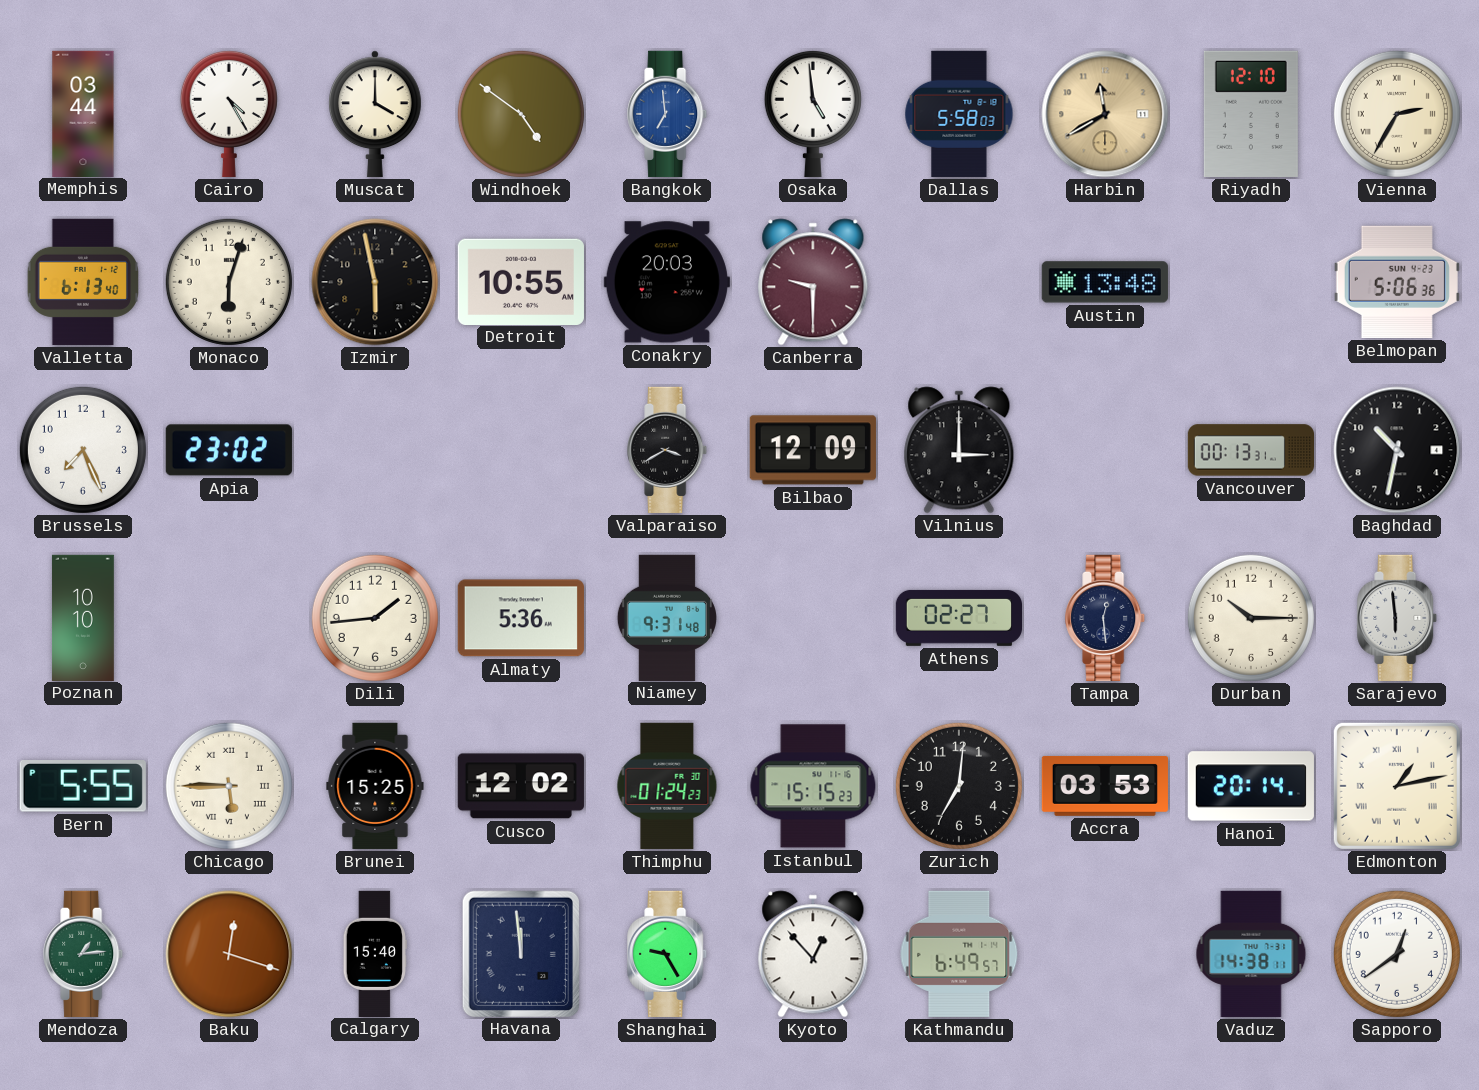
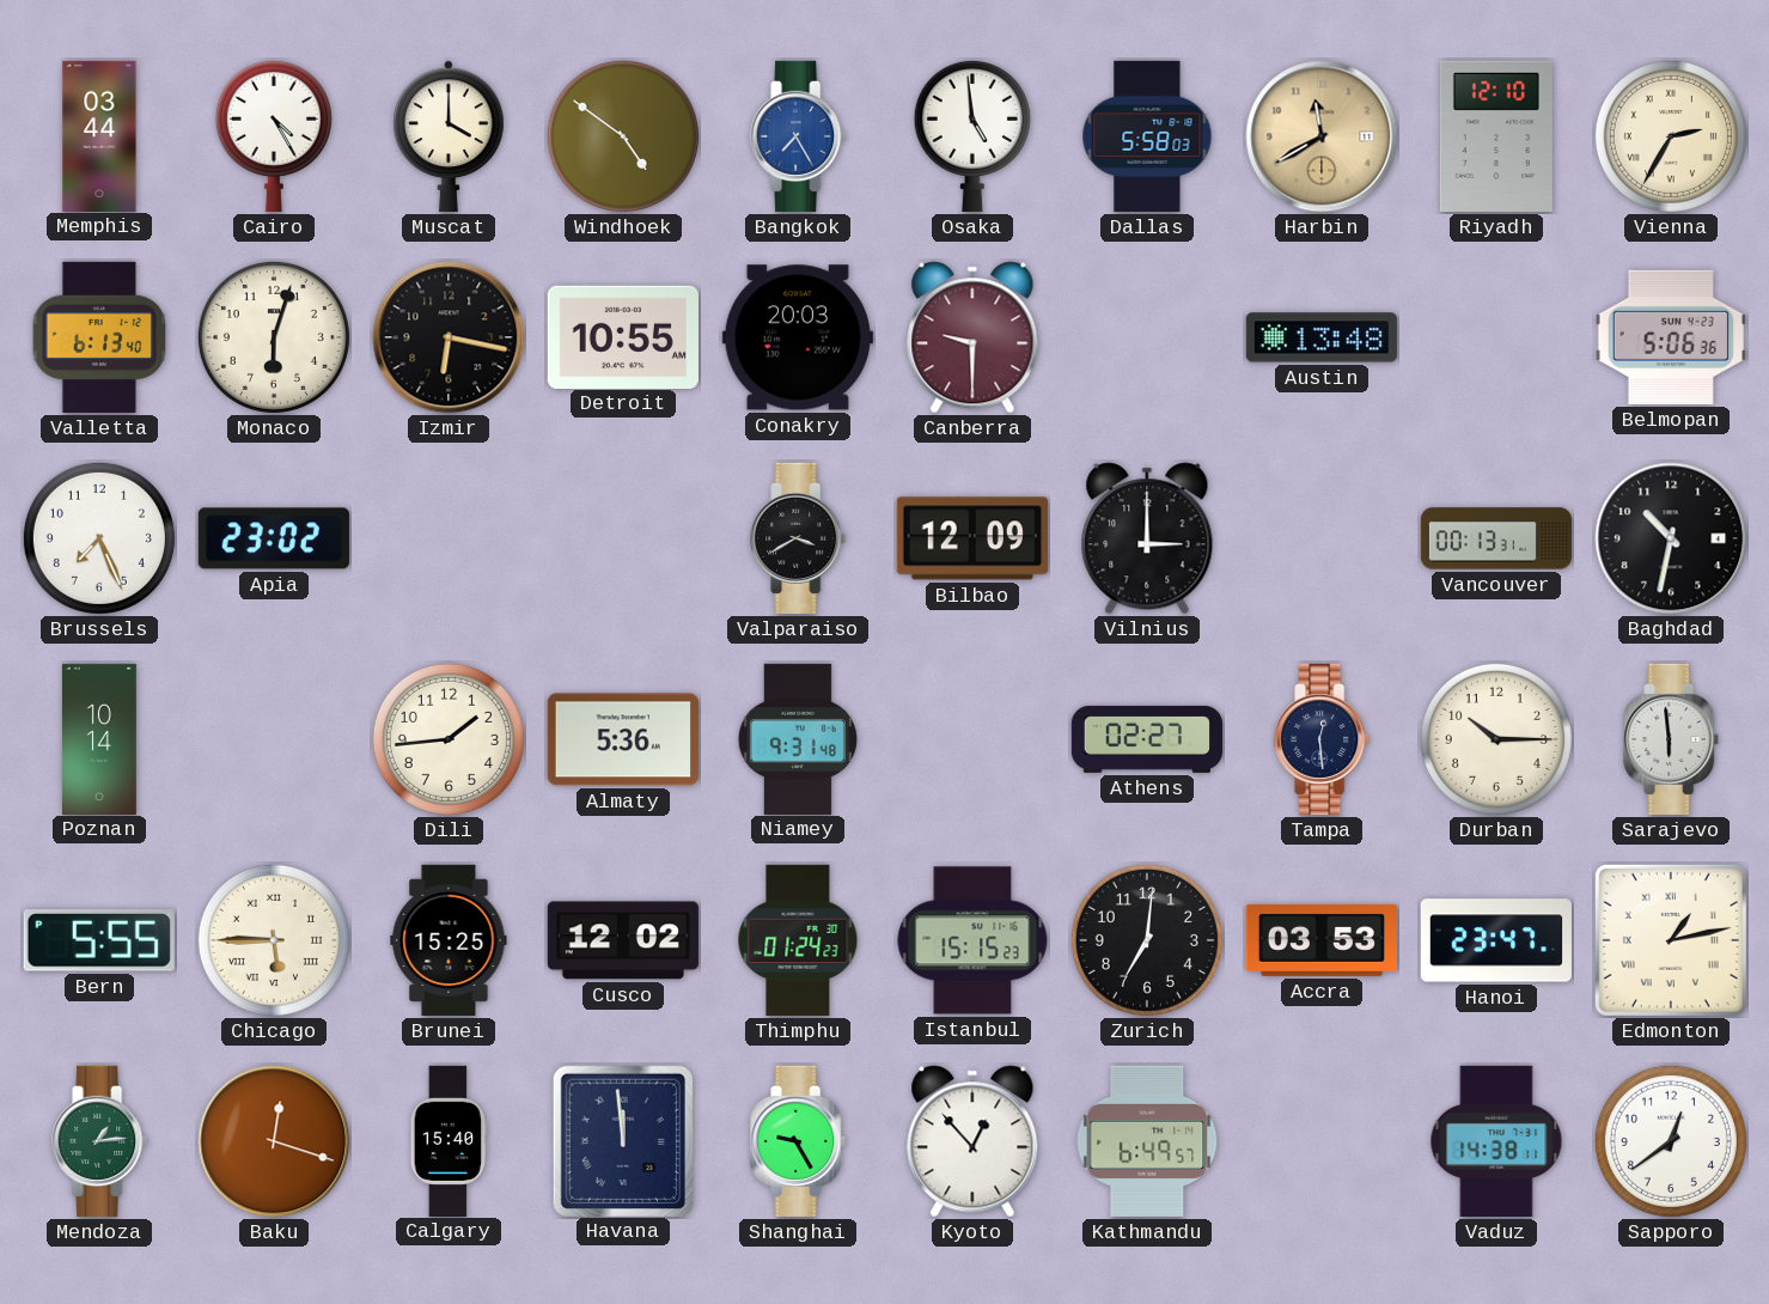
Bangkok: 6:59 -> 7:25 (799, 136)
Izmir: 5:58 -> 6:17 (449, 337)
Poznan: 10:10 -> 10:14 (99, 738)
Hanoi: 20:14 -> 23:47 (1496, 940)
